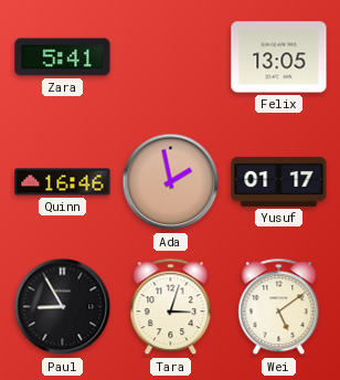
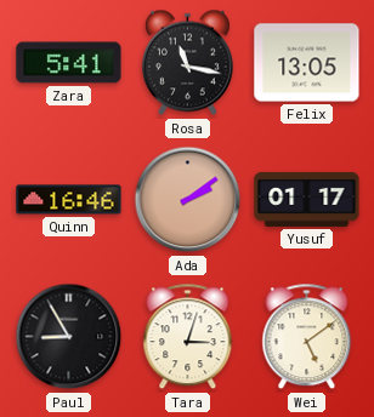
Rosa: none -> 11:17 (187, 63)
Ada: 1:58 -> 2:09 (188, 200)
